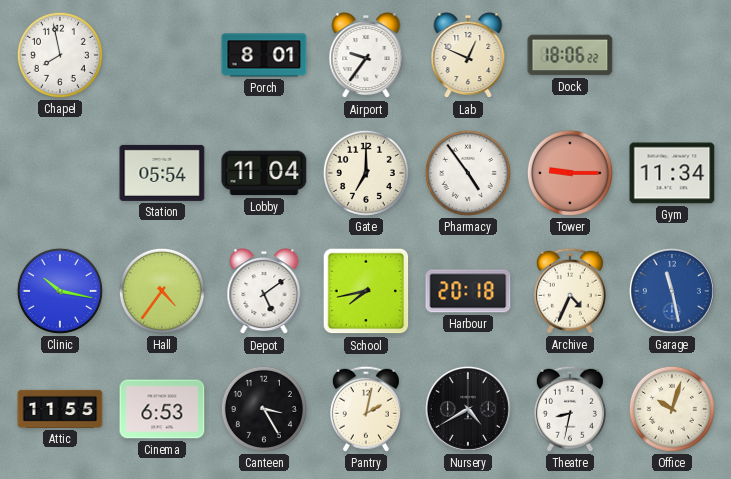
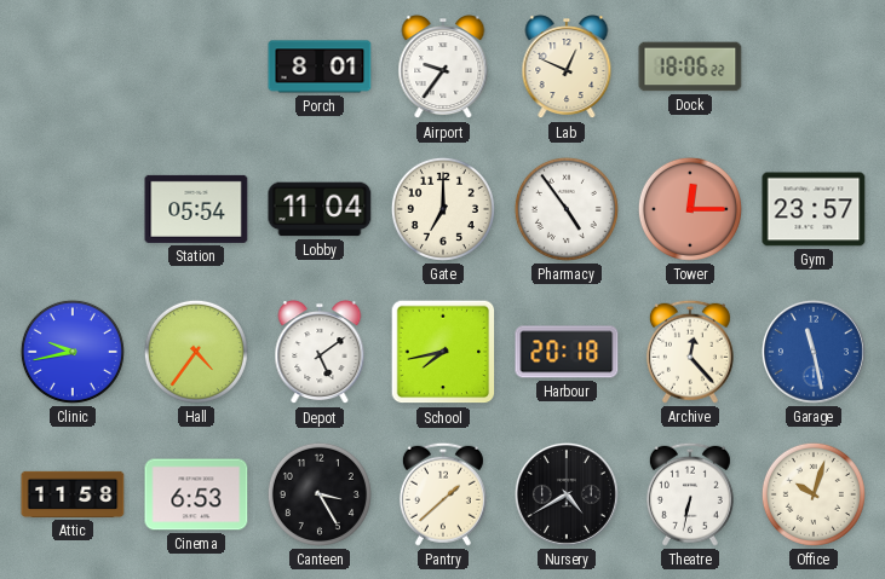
Chapel: 7:58 -> none (60, 55)
Tower: 9:15 -> 12:15 (690, 209)
Gym: 11:34 -> 23:57 (814, 209)
Clinic: 10:17 -> 9:43 (73, 352)
Archive: 4:34 -> 12:23 (690, 352)
Attic: 11:55 -> 11:58 (73, 494)
Pantry: 2:02 -> 1:38 (443, 494)
Theatre: 8:32 -> 6:32 (690, 494)
